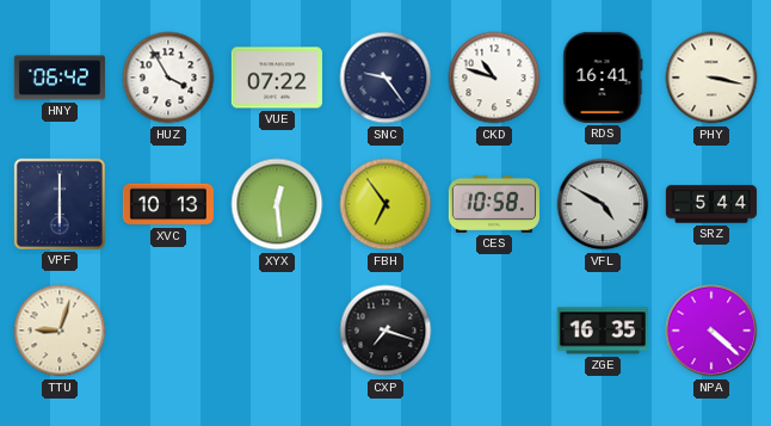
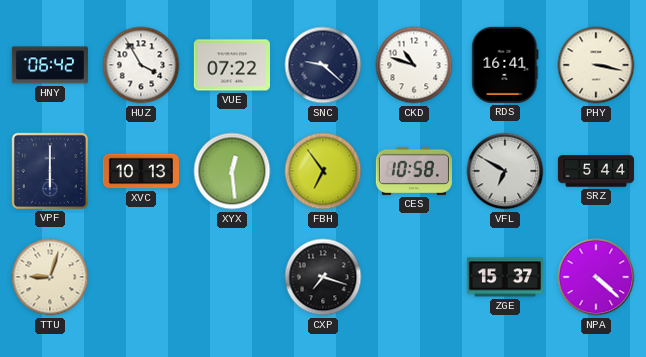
SNC: 9:24 -> 9:22 (323, 65)
VFL: 4:50 -> 6:50 (505, 171)
ZGE: 16:35 -> 15:37 (505, 277)
